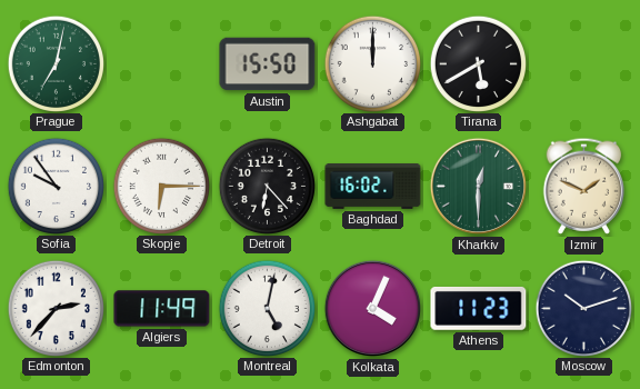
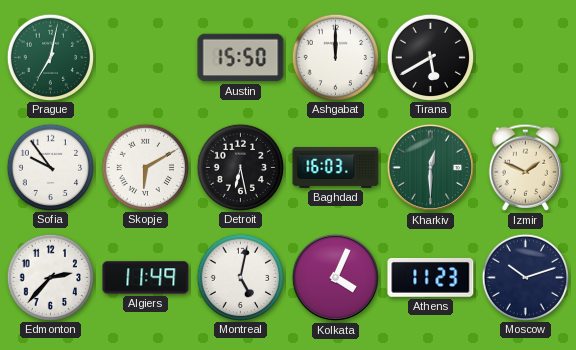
Skopje: 6:15 -> 6:10 (145, 167)
Detroit: 6:23 -> 6:28 (240, 167)
Baghdad: 16:02 -> 16:03 (336, 168)
